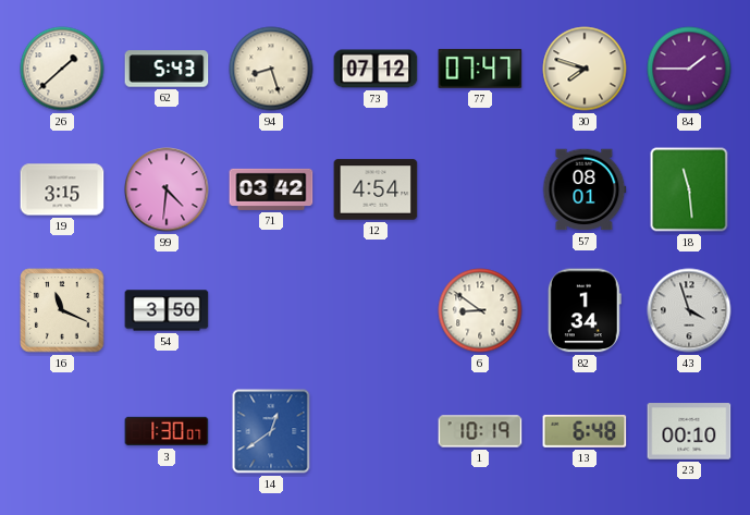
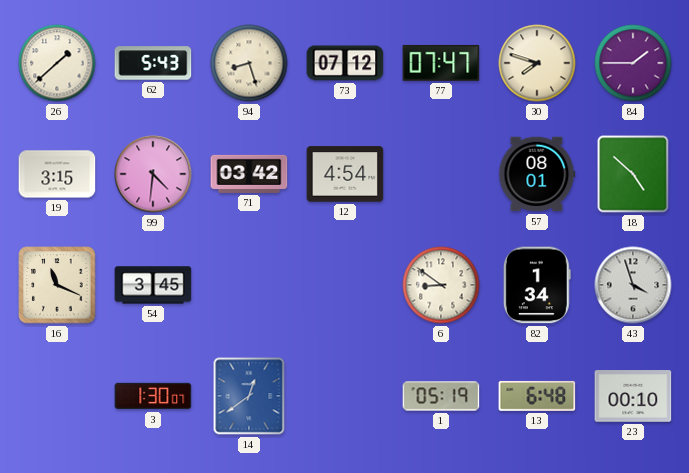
18: 11:29 -> 4:52 (633, 174)
54: 3:50 -> 3:45 (153, 285)
1: 10:19 -> 05:19 (441, 396)
